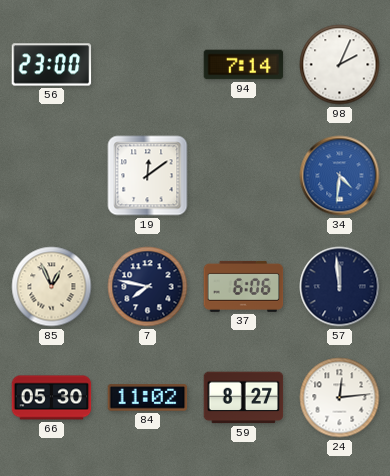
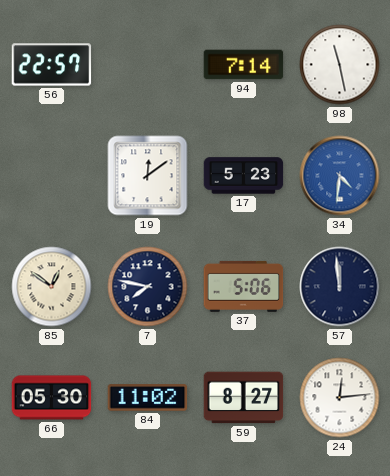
56: 23:00 -> 22:57 (52, 65)
98: 2:04 -> 11:28 (340, 65)
17: none -> 5:23 (244, 176)
85: 12:56 -> 12:51 (52, 287)
37: 6:06 -> 5:06 (244, 286)
